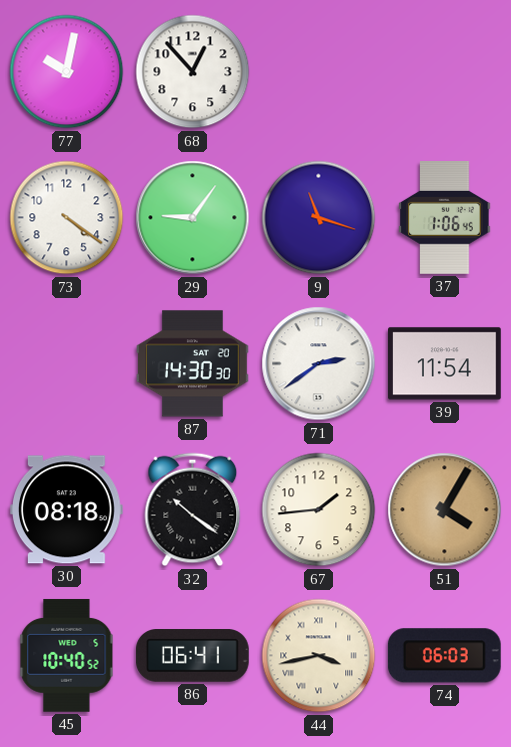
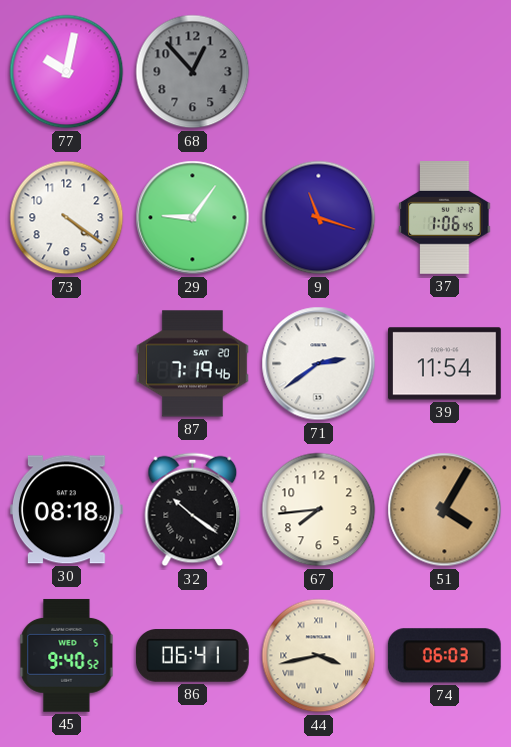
68 dial: white -> grey (193, 72)
87: 14:30 -> 7:19 (193, 364)
67: 1:44 -> 7:44 (319, 510)
45: 10:40 -> 9:40 (67, 656)
